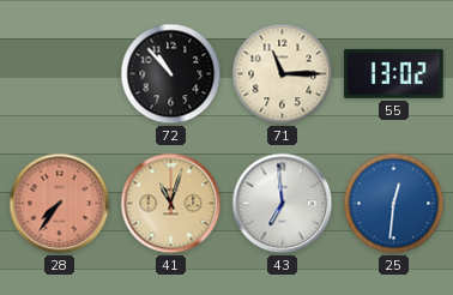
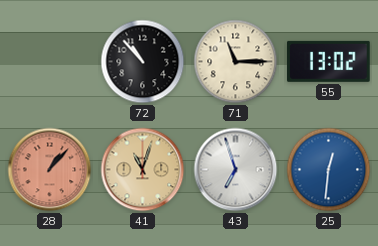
28: 7:36 -> 1:07 (50, 170)
43: 6:59 -> 6:57 (236, 170)
